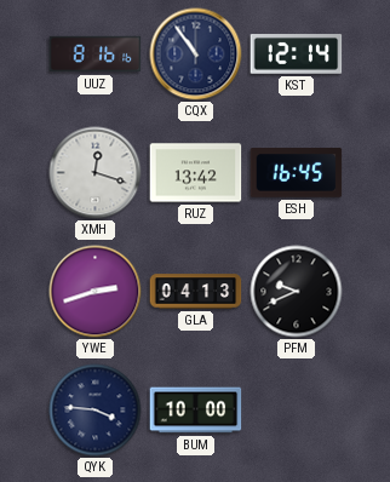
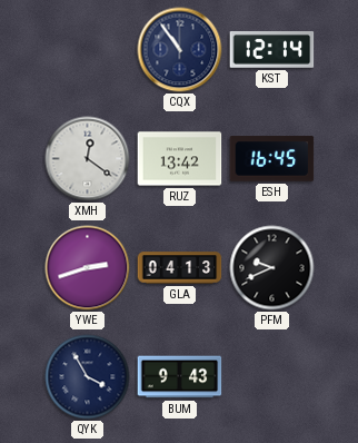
UUZ: 8:16 -> none (96, 54)
XMH: 12:18 -> 12:21 (88, 159)
QYK: 3:46 -> 3:55 (88, 377)
BUM: 10:00 -> 9:43 (180, 377)
